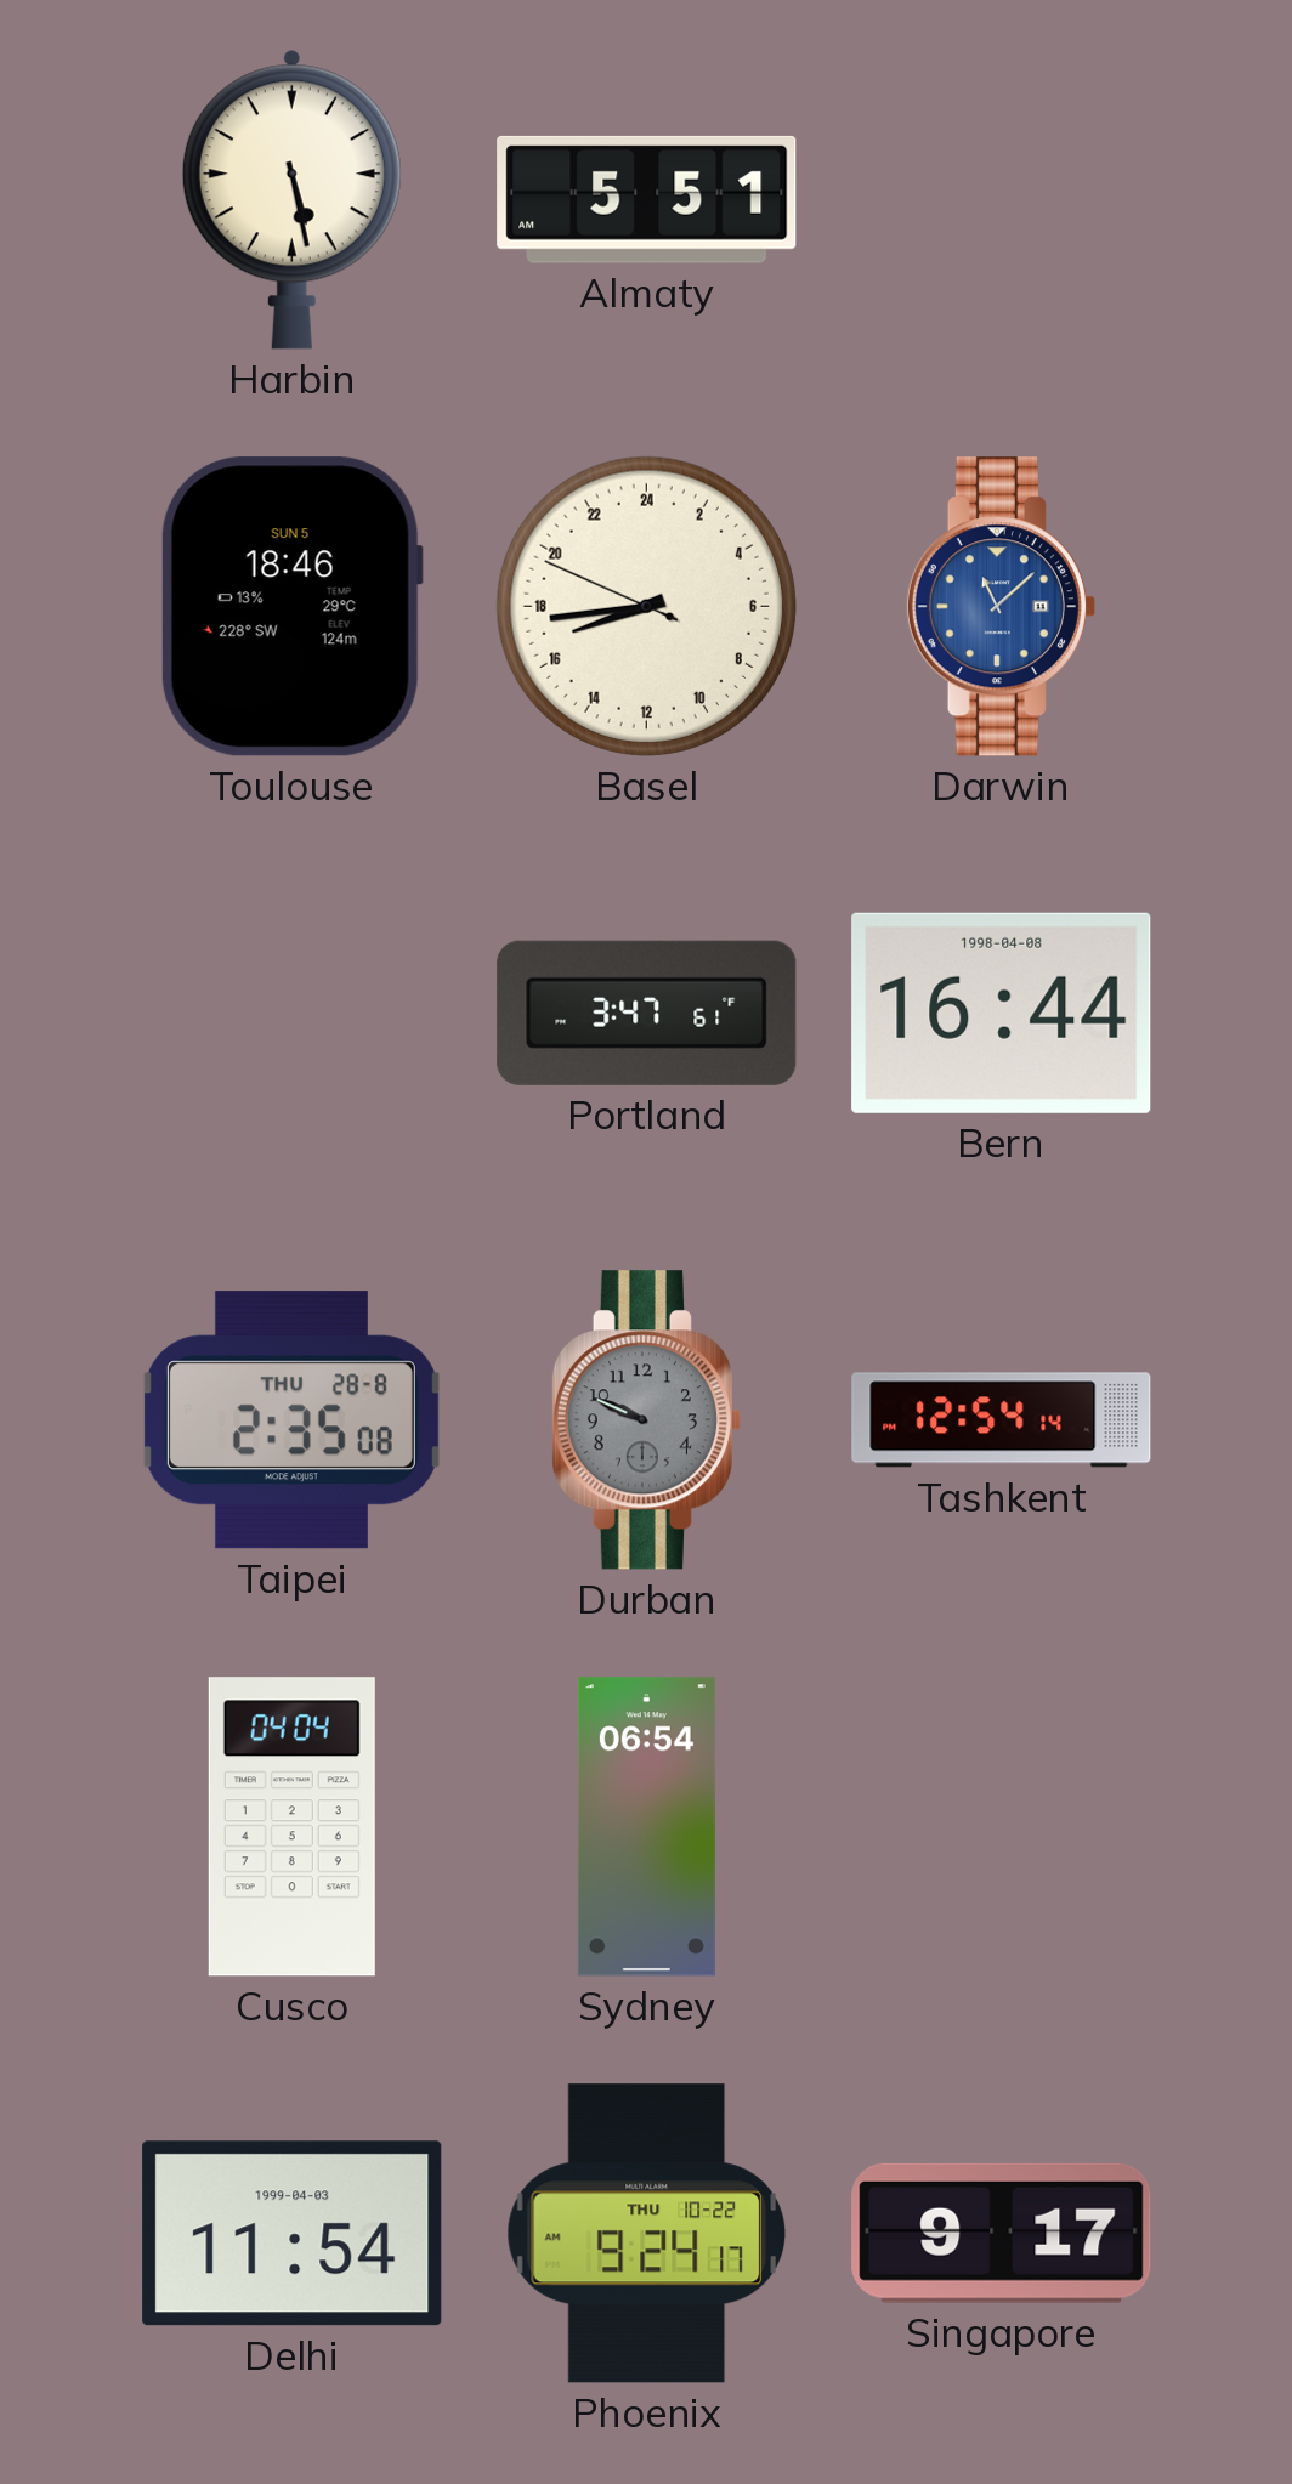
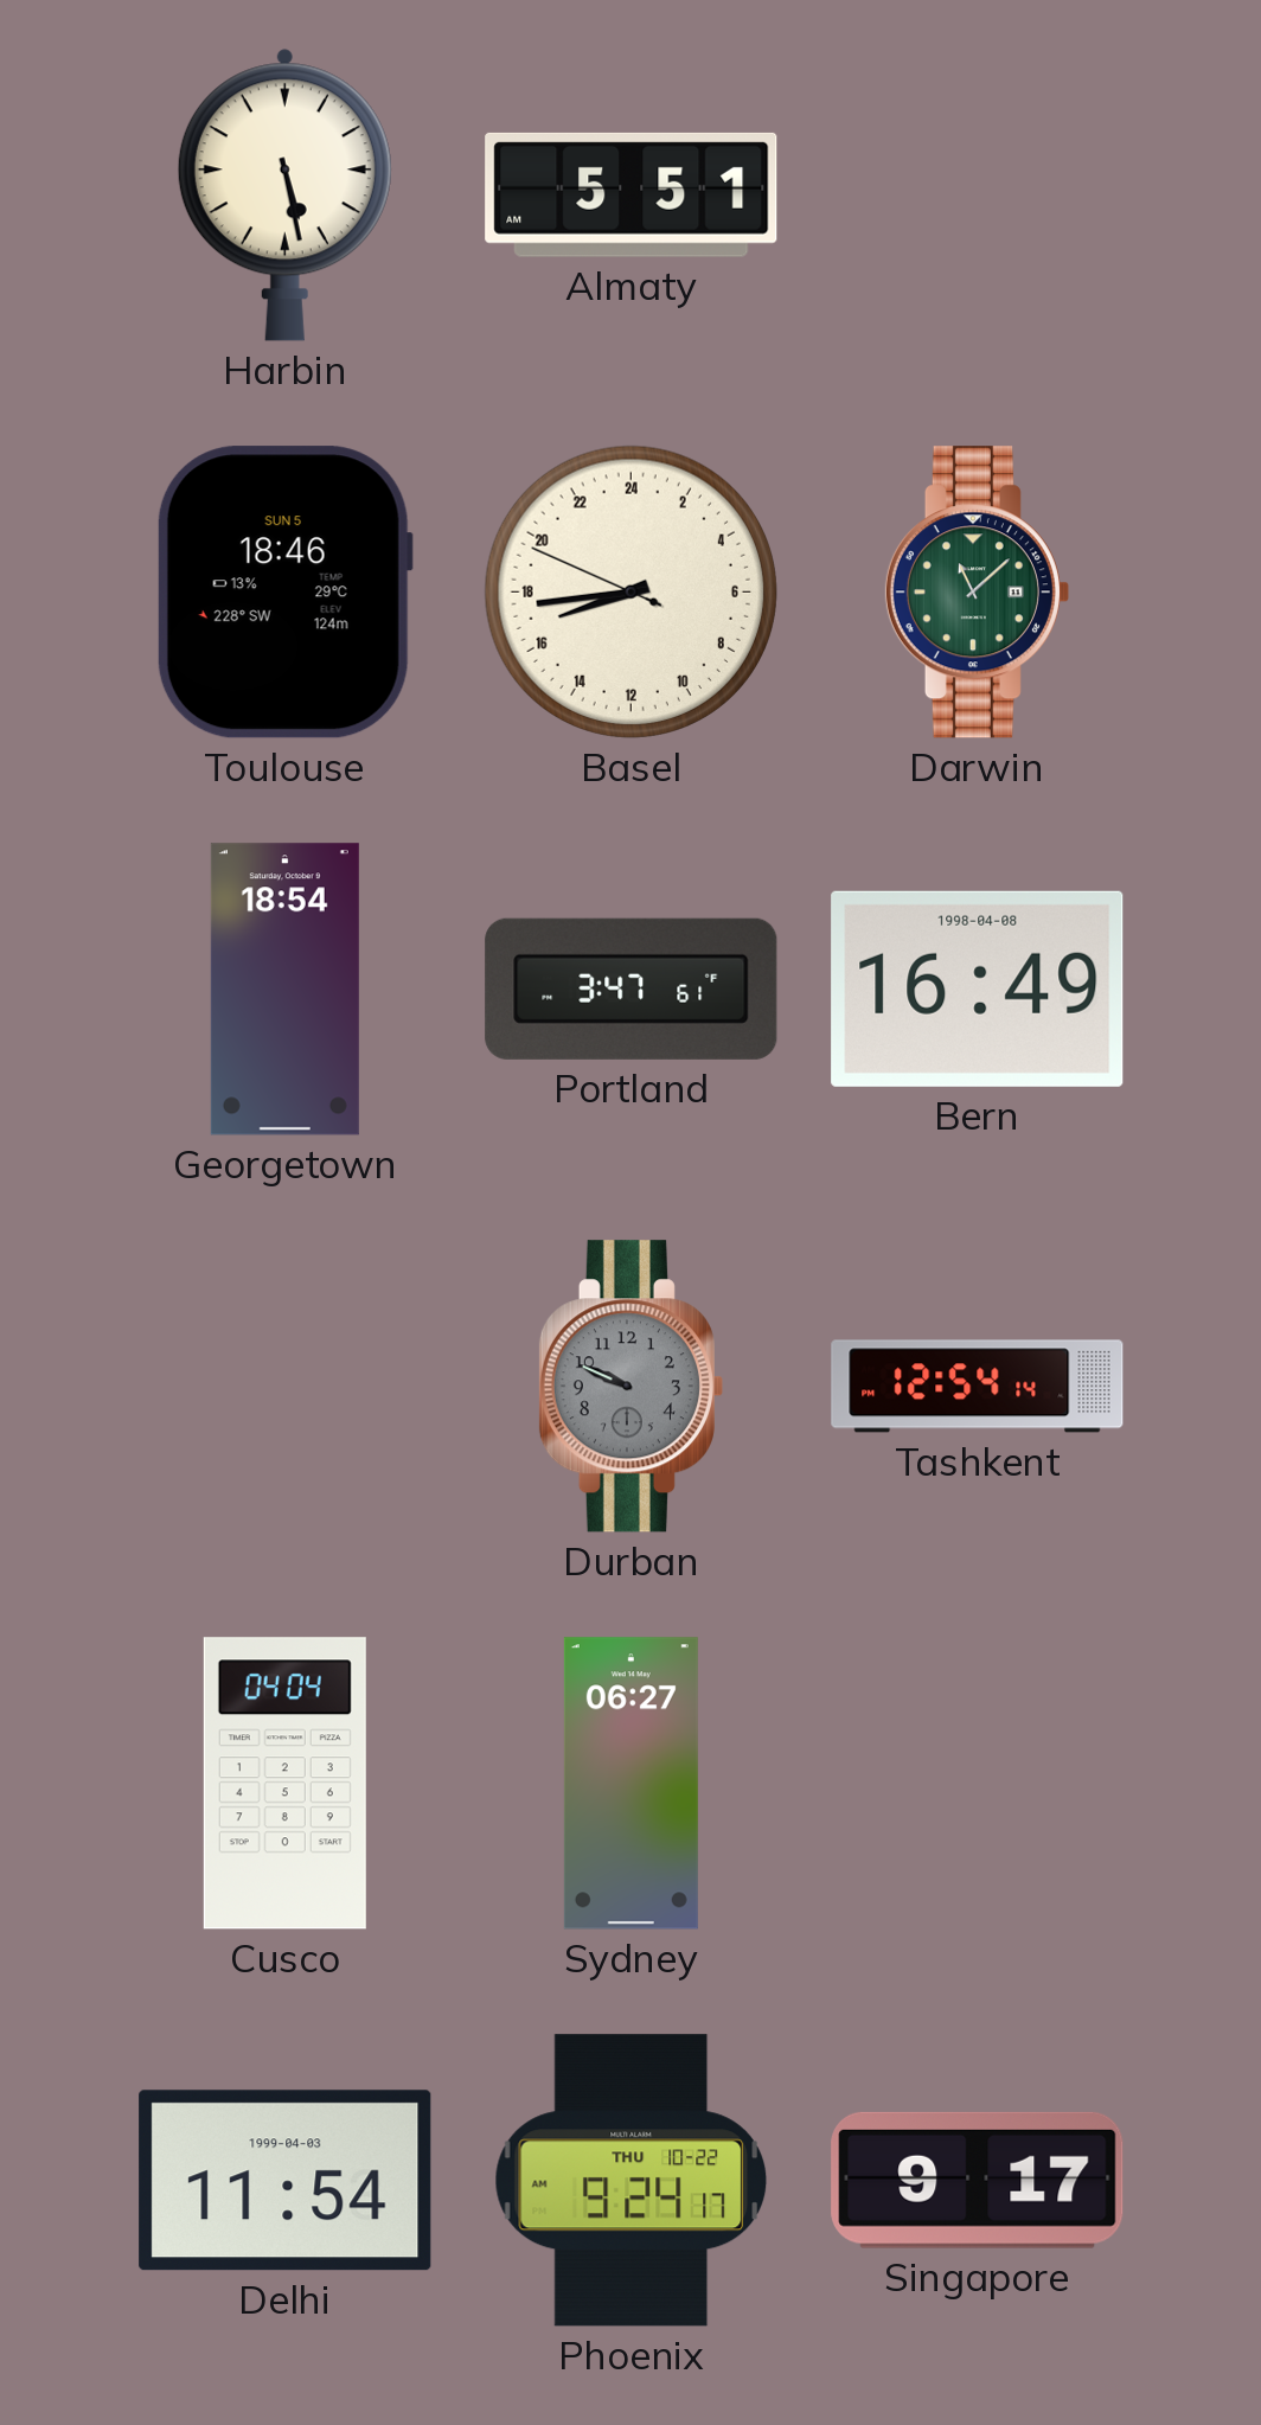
Darwin dial: blue -> green (977, 593)
Georgetown: none -> 18:54 (284, 990)
Bern: 16:44 -> 16:49 (978, 988)
Taipei: 2:35 -> none (291, 1420)
Sydney: 06:54 -> 06:27 (630, 1784)
